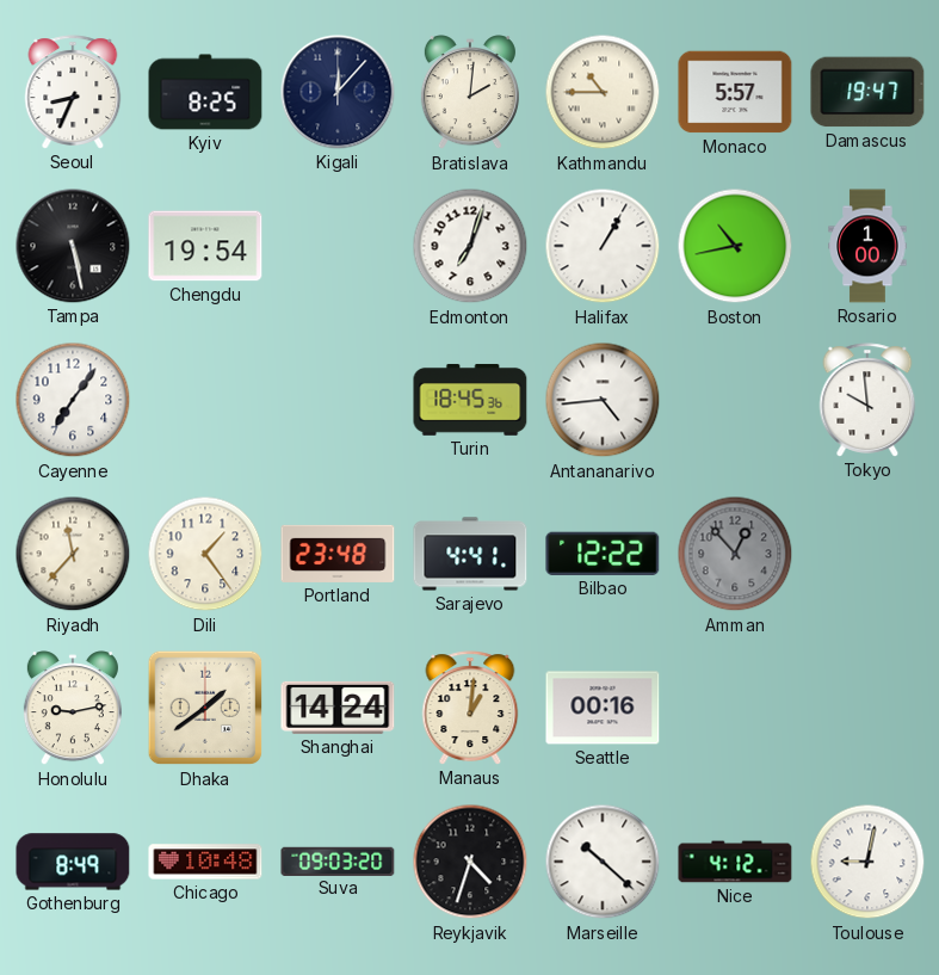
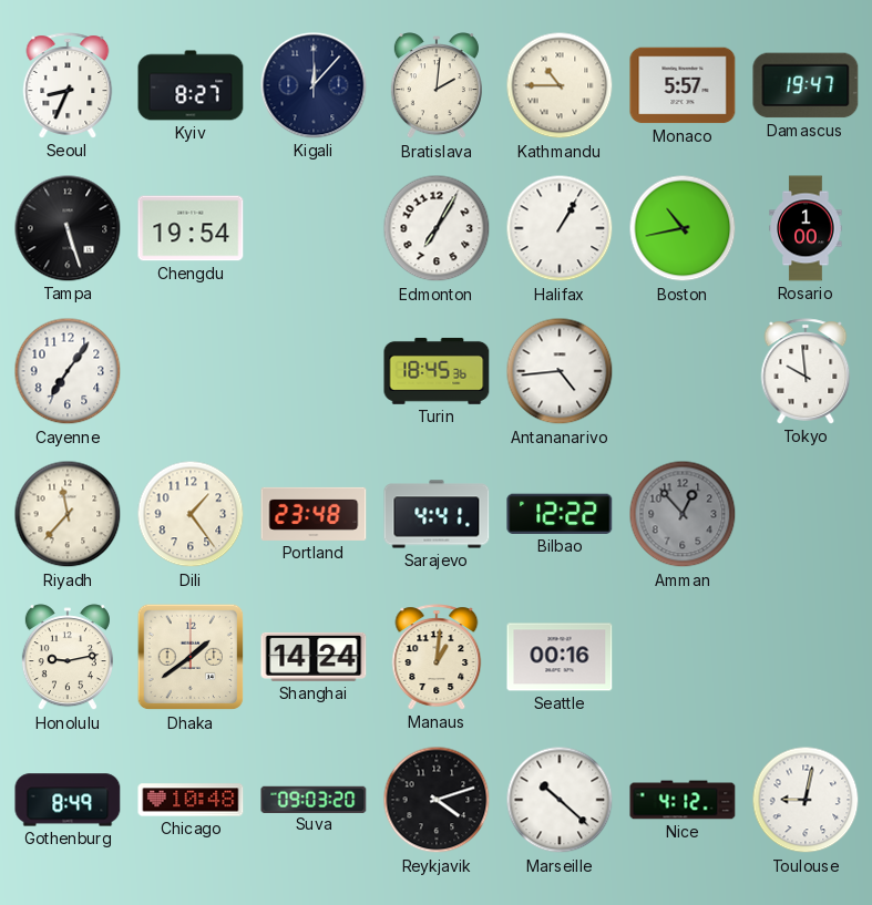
Kyiv: 8:25 -> 8:27 (191, 85)
Tampa: 5:28 -> 5:27 (68, 228)
Edmonton: 7:03 -> 7:05 (437, 228)
Reykjavik: 4:33 -> 4:12 (437, 800)
